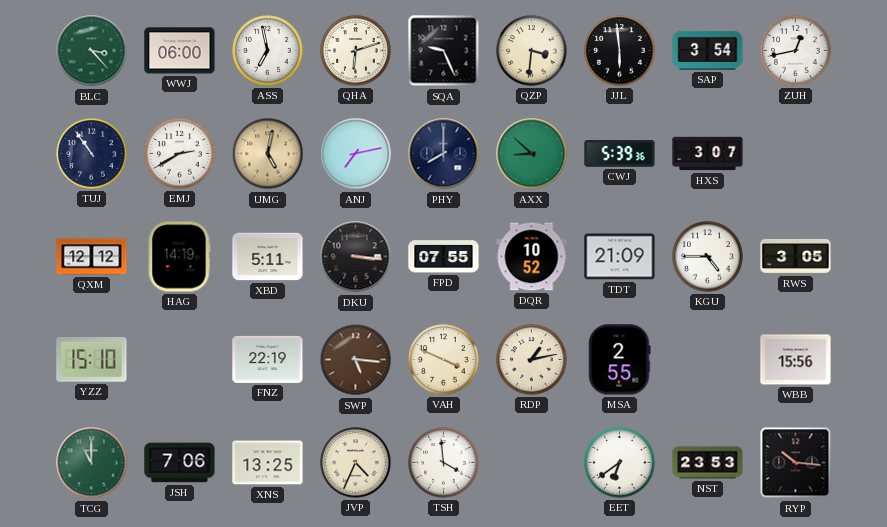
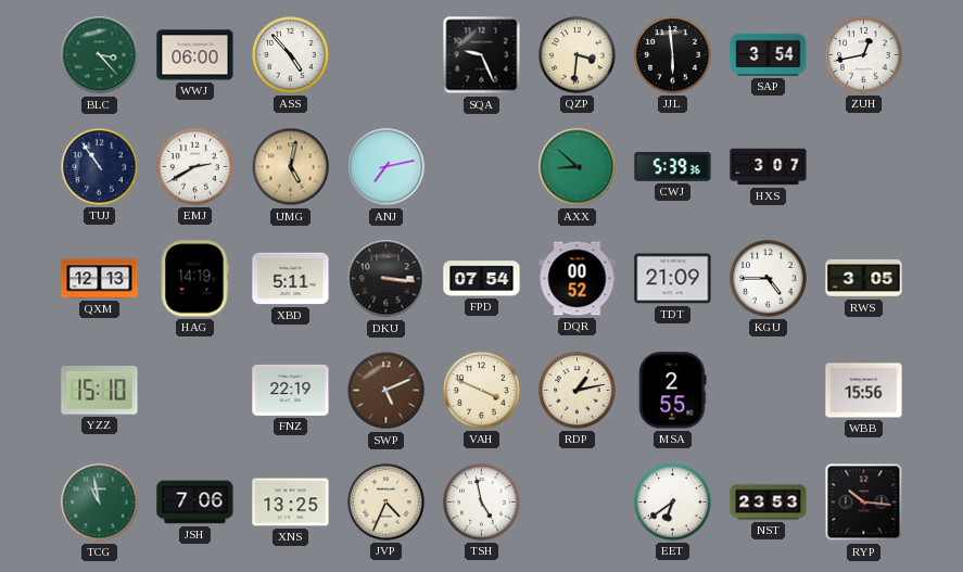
ASS: 6:58 -> 4:53 (291, 55)
QHA: 6:12 -> none (356, 51)
PHY: 8:00 -> none (444, 154)
QXM: 12:12 -> 12:13 (100, 279)
FPD: 07:55 -> 07:54 (482, 279)
DQR: 10:52 -> 00:52 (578, 279)
SWP: 5:16 -> 5:11 (387, 391)
TCG: 11:00 -> 10:58 (100, 503)
TSH: 3:59 -> 4:58 (482, 503)
